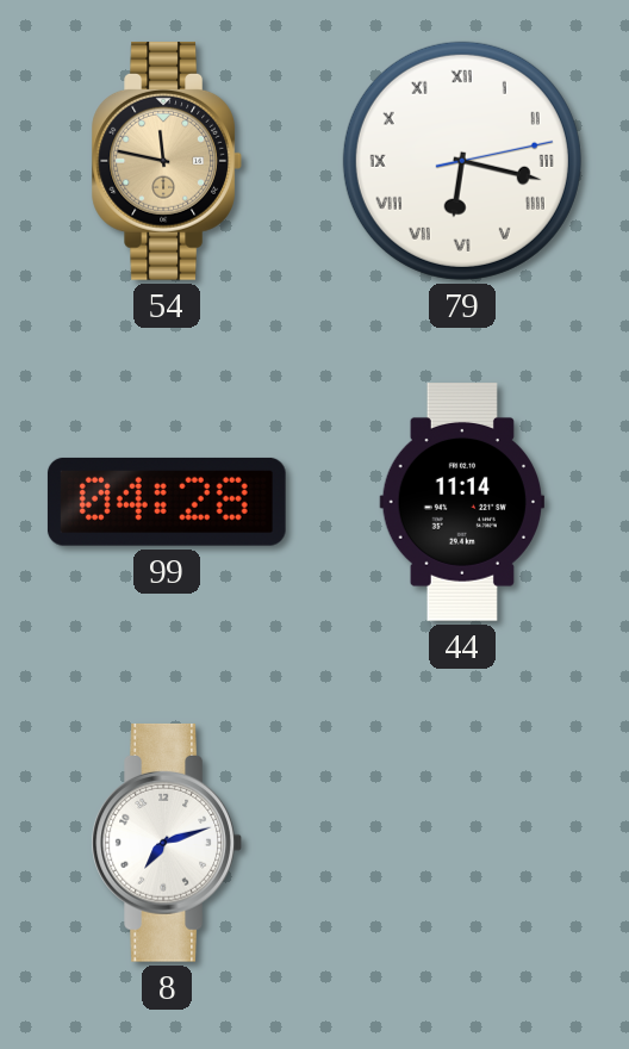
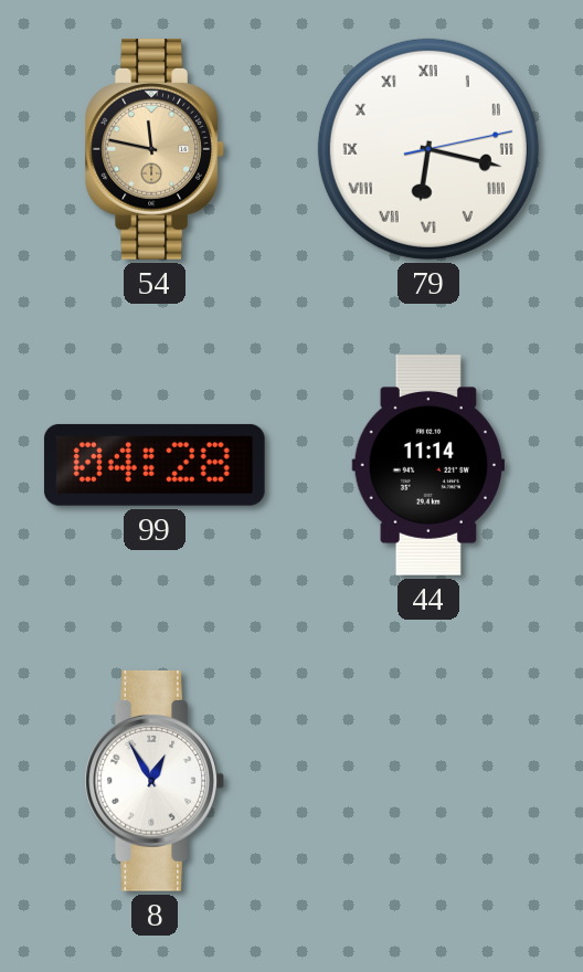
8: 7:12 -> 12:55 (155, 781)
